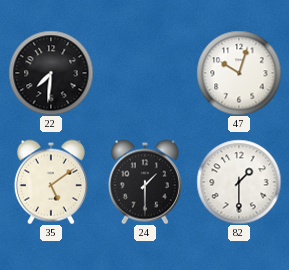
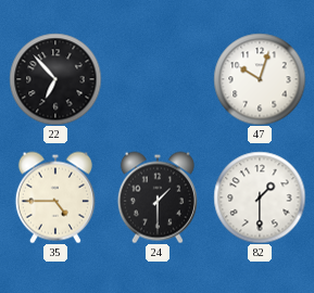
22: 7:31 -> 6:53 (55, 79)
35: 5:09 -> 4:45 (55, 198)
